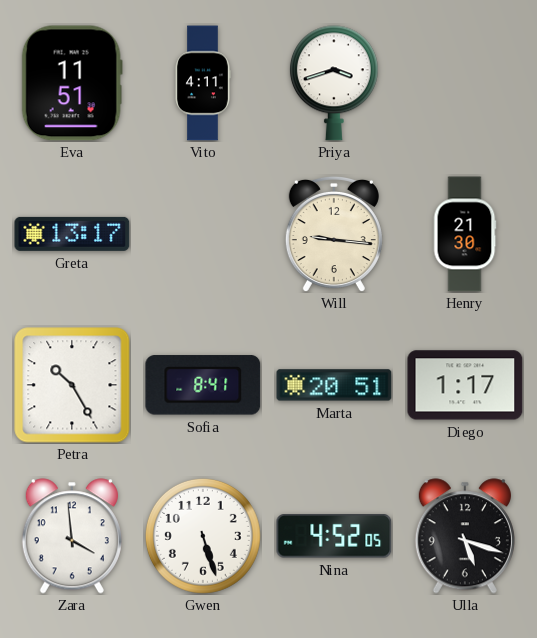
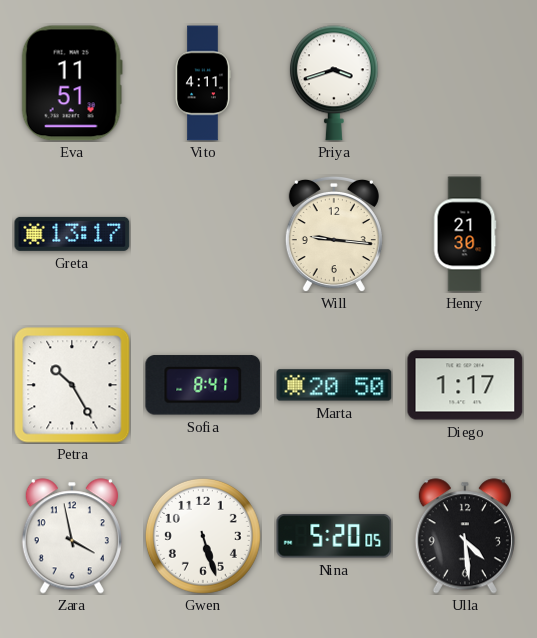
Marta: 20:51 -> 20:50 (334, 385)
Zara: 3:59 -> 3:58 (72, 536)
Nina: 4:52 -> 5:20 (334, 536)
Ulla: 5:18 -> 4:29 (465, 536)
